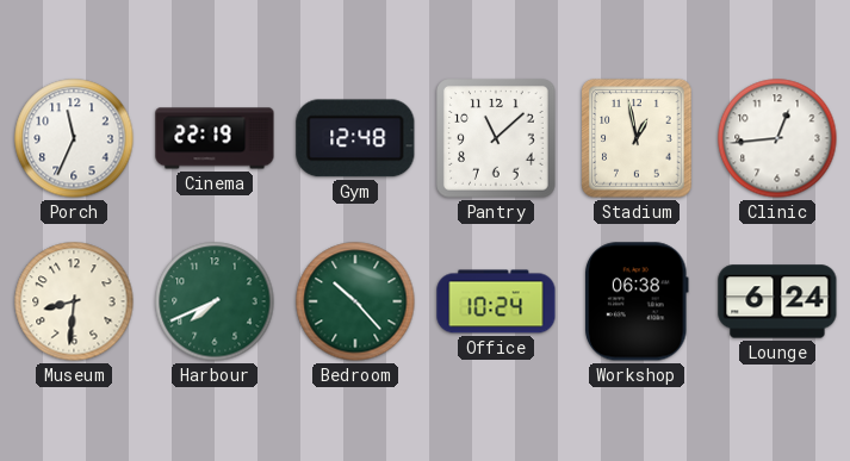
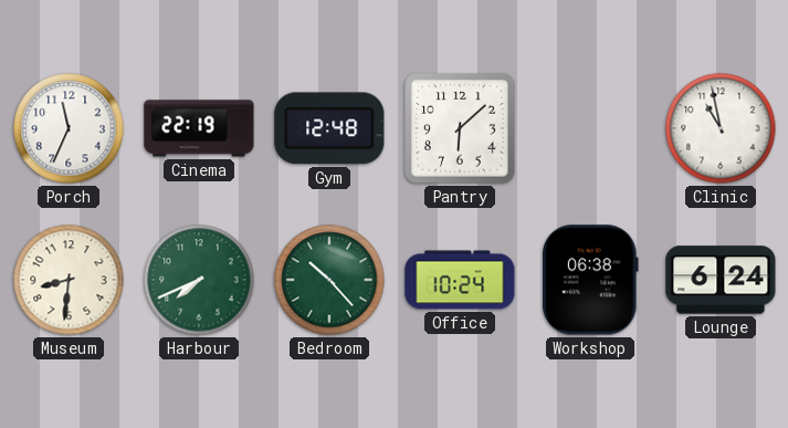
Pantry: 11:08 -> 6:08 (460, 128)
Stadium: 12:58 -> none (637, 138)
Clinic: 12:44 -> 10:58 (721, 128)
